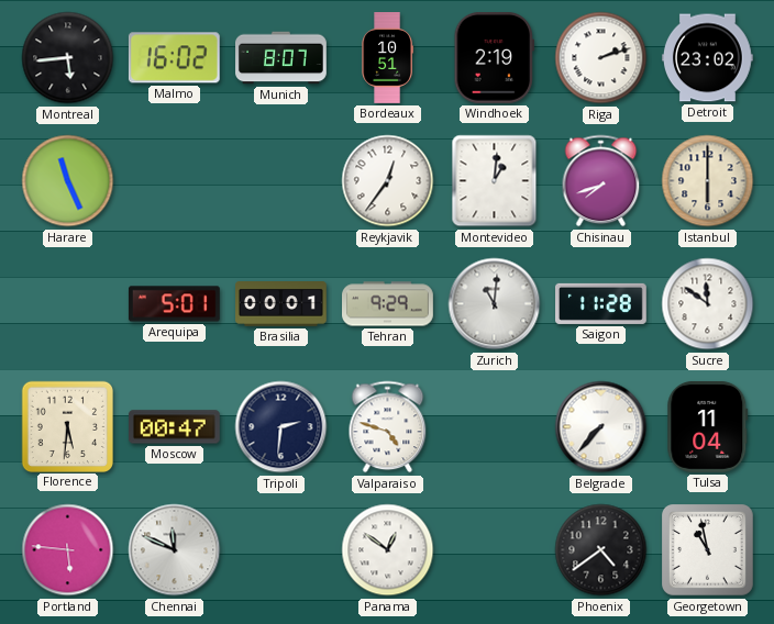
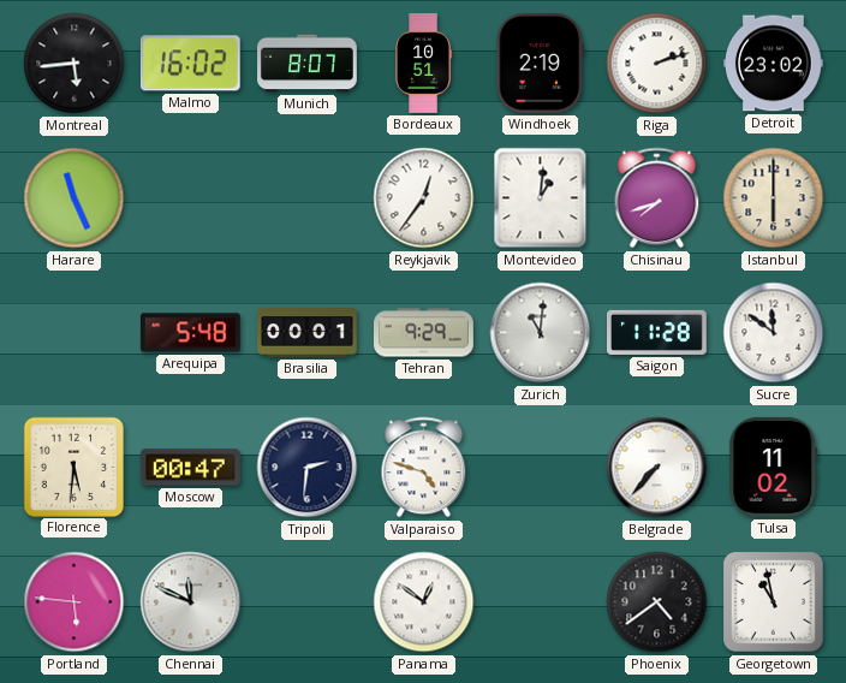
Arequipa: 5:01 -> 5:48 (190, 333)
Tulsa: 11:04 -> 11:02 (774, 467)
